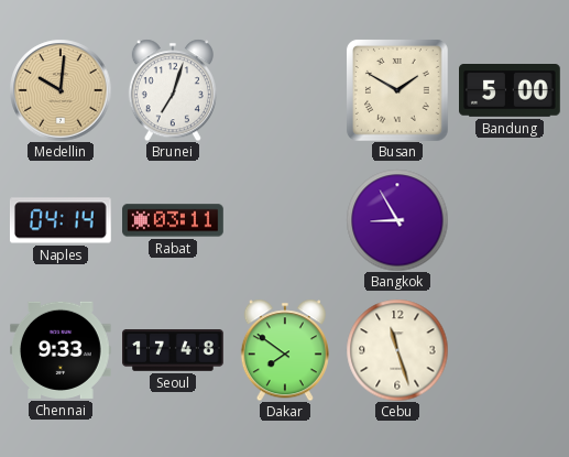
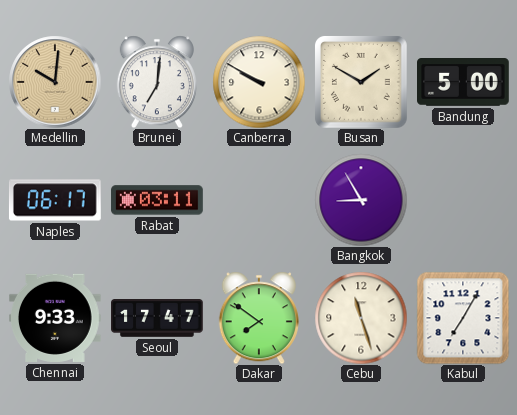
Brunei: 7:03 -> 7:01 (157, 82)
Canberra: none -> 9:50 (259, 82)
Naples: 04:14 -> 06:17 (55, 200)
Seoul: 17:48 -> 17:47 (157, 319)
Kabul: none -> 7:05 (463, 318)
